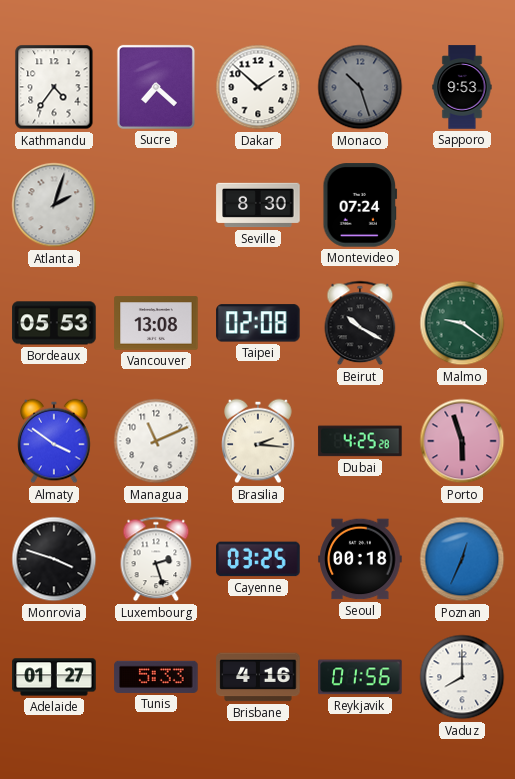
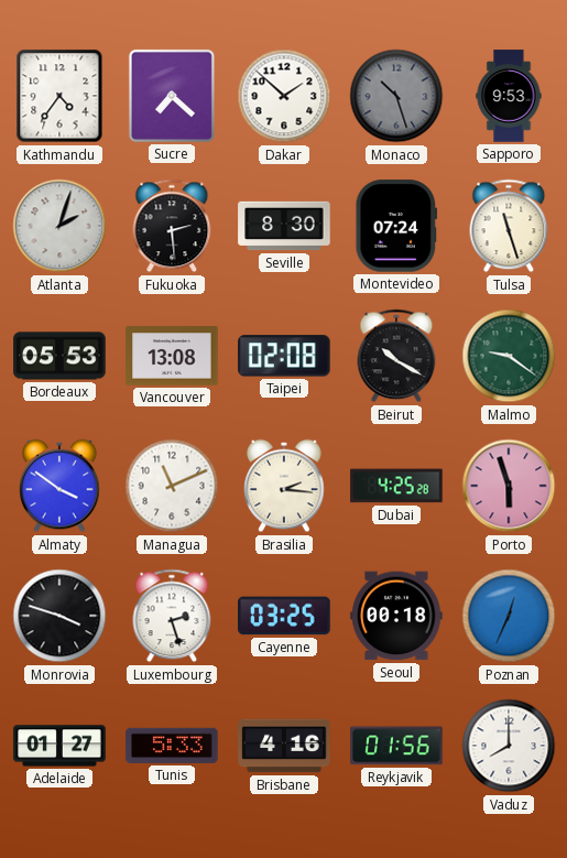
Fukuoka: none -> 2:29 (172, 226)
Tulsa: none -> 11:27 (509, 226)
